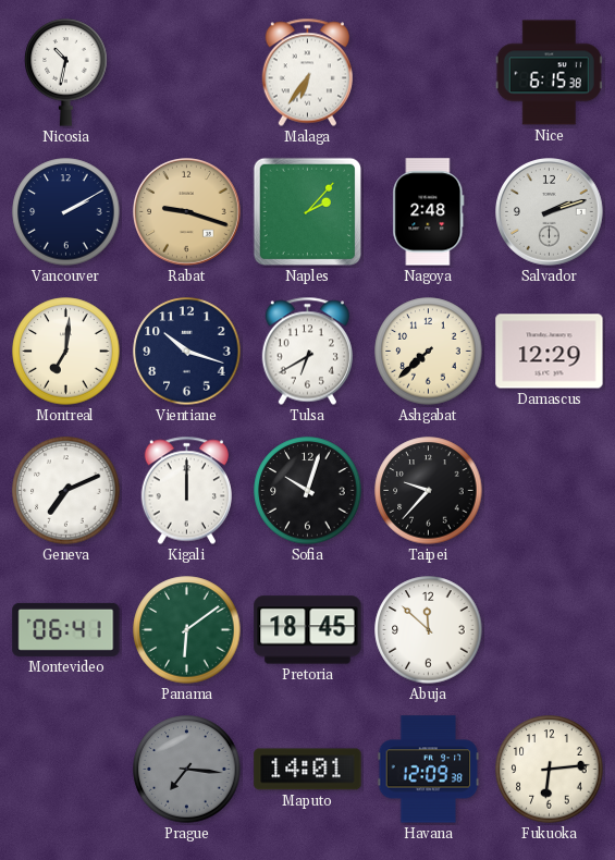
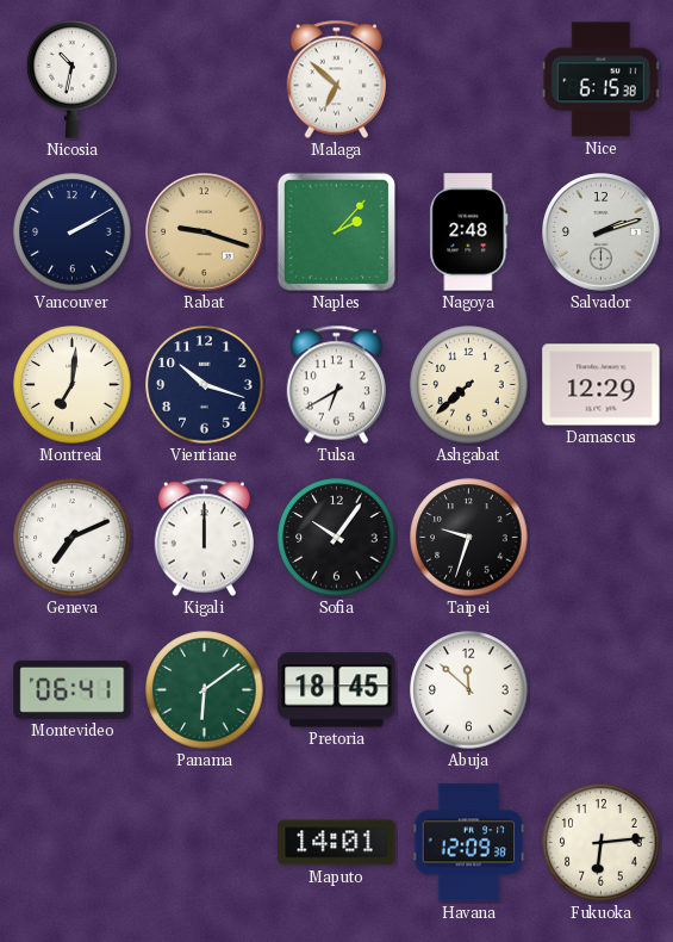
Malaga: 6:36 -> 6:52 (336, 80)
Sofia: 10:03 -> 10:06 (337, 538)
Taipei: 9:37 -> 9:33 (469, 538)
Prague: 7:16 -> none (187, 770)
